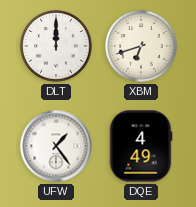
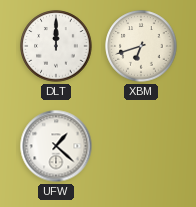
UFW: 1:24 -> 1:22 (56, 146)
DQE: 4:49 -> none (141, 146)
